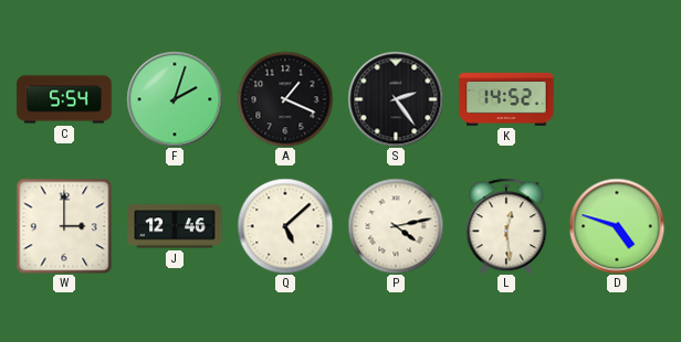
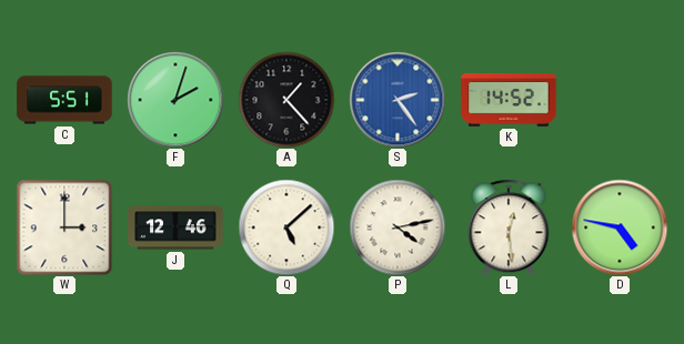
C: 5:54 -> 5:51 (64, 100)
A: 1:19 -> 1:23 (286, 100)
S dial: black -> blue (398, 100)
D: 4:48 -> 4:47 (620, 227)
